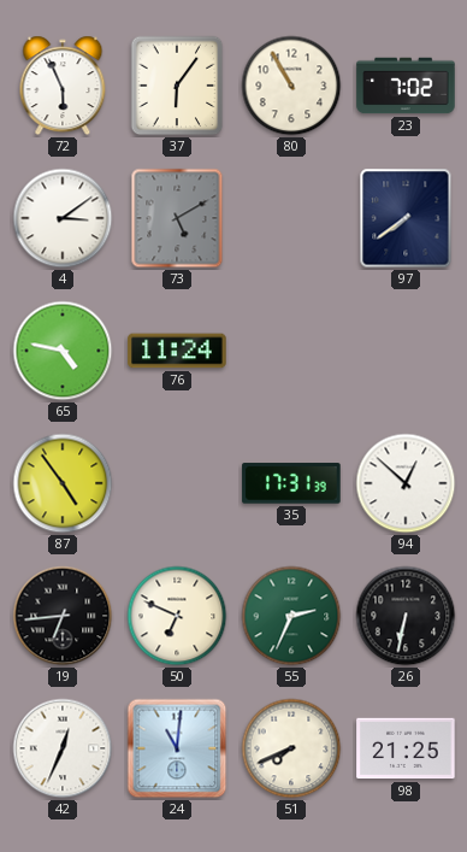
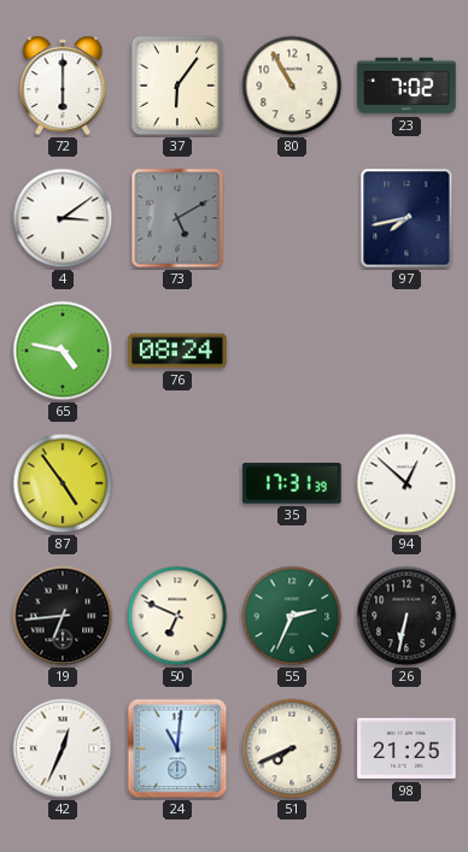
72: 5:56 -> 6:00 (63, 86)
97: 7:39 -> 7:43 (406, 218)
76: 11:24 -> 08:24 (177, 351)
